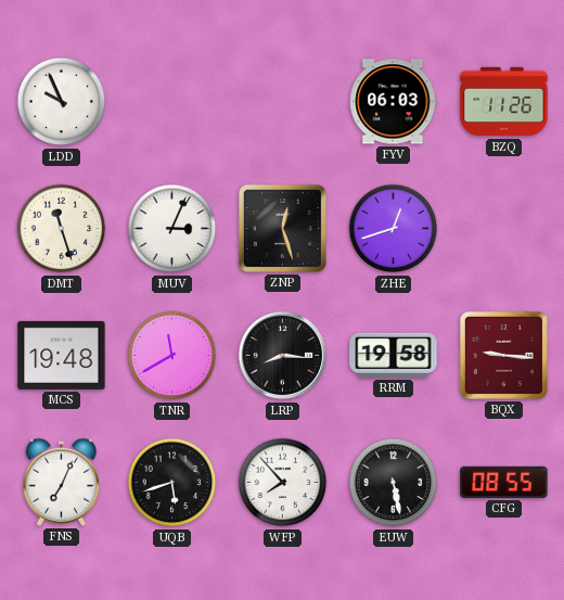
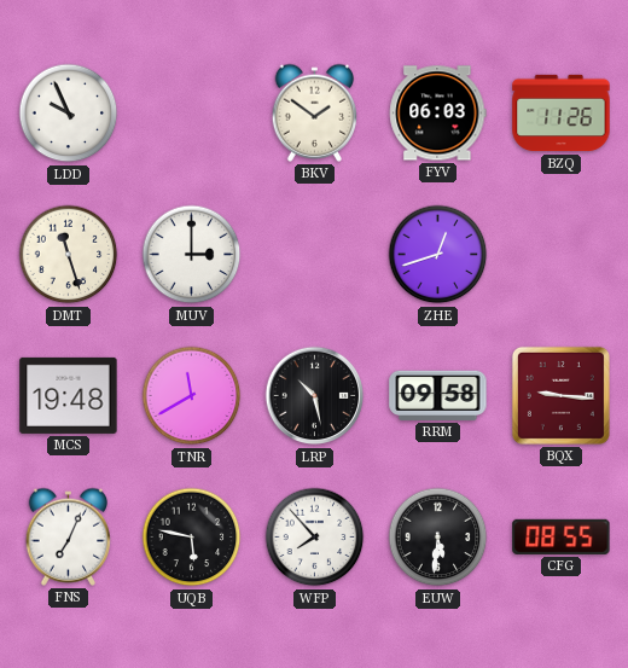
BKV: none -> 1:51 (315, 112)
MUV: 3:04 -> 3:00 (192, 255)
ZNP: 12:27 -> none (282, 228)
LRP: 8:16 -> 10:28 (315, 396)
RRM: 19:58 -> 09:58 (438, 395)
UQB: 5:42 -> 5:47 (192, 538)
EUW: 5:28 -> 5:31 (438, 538)
